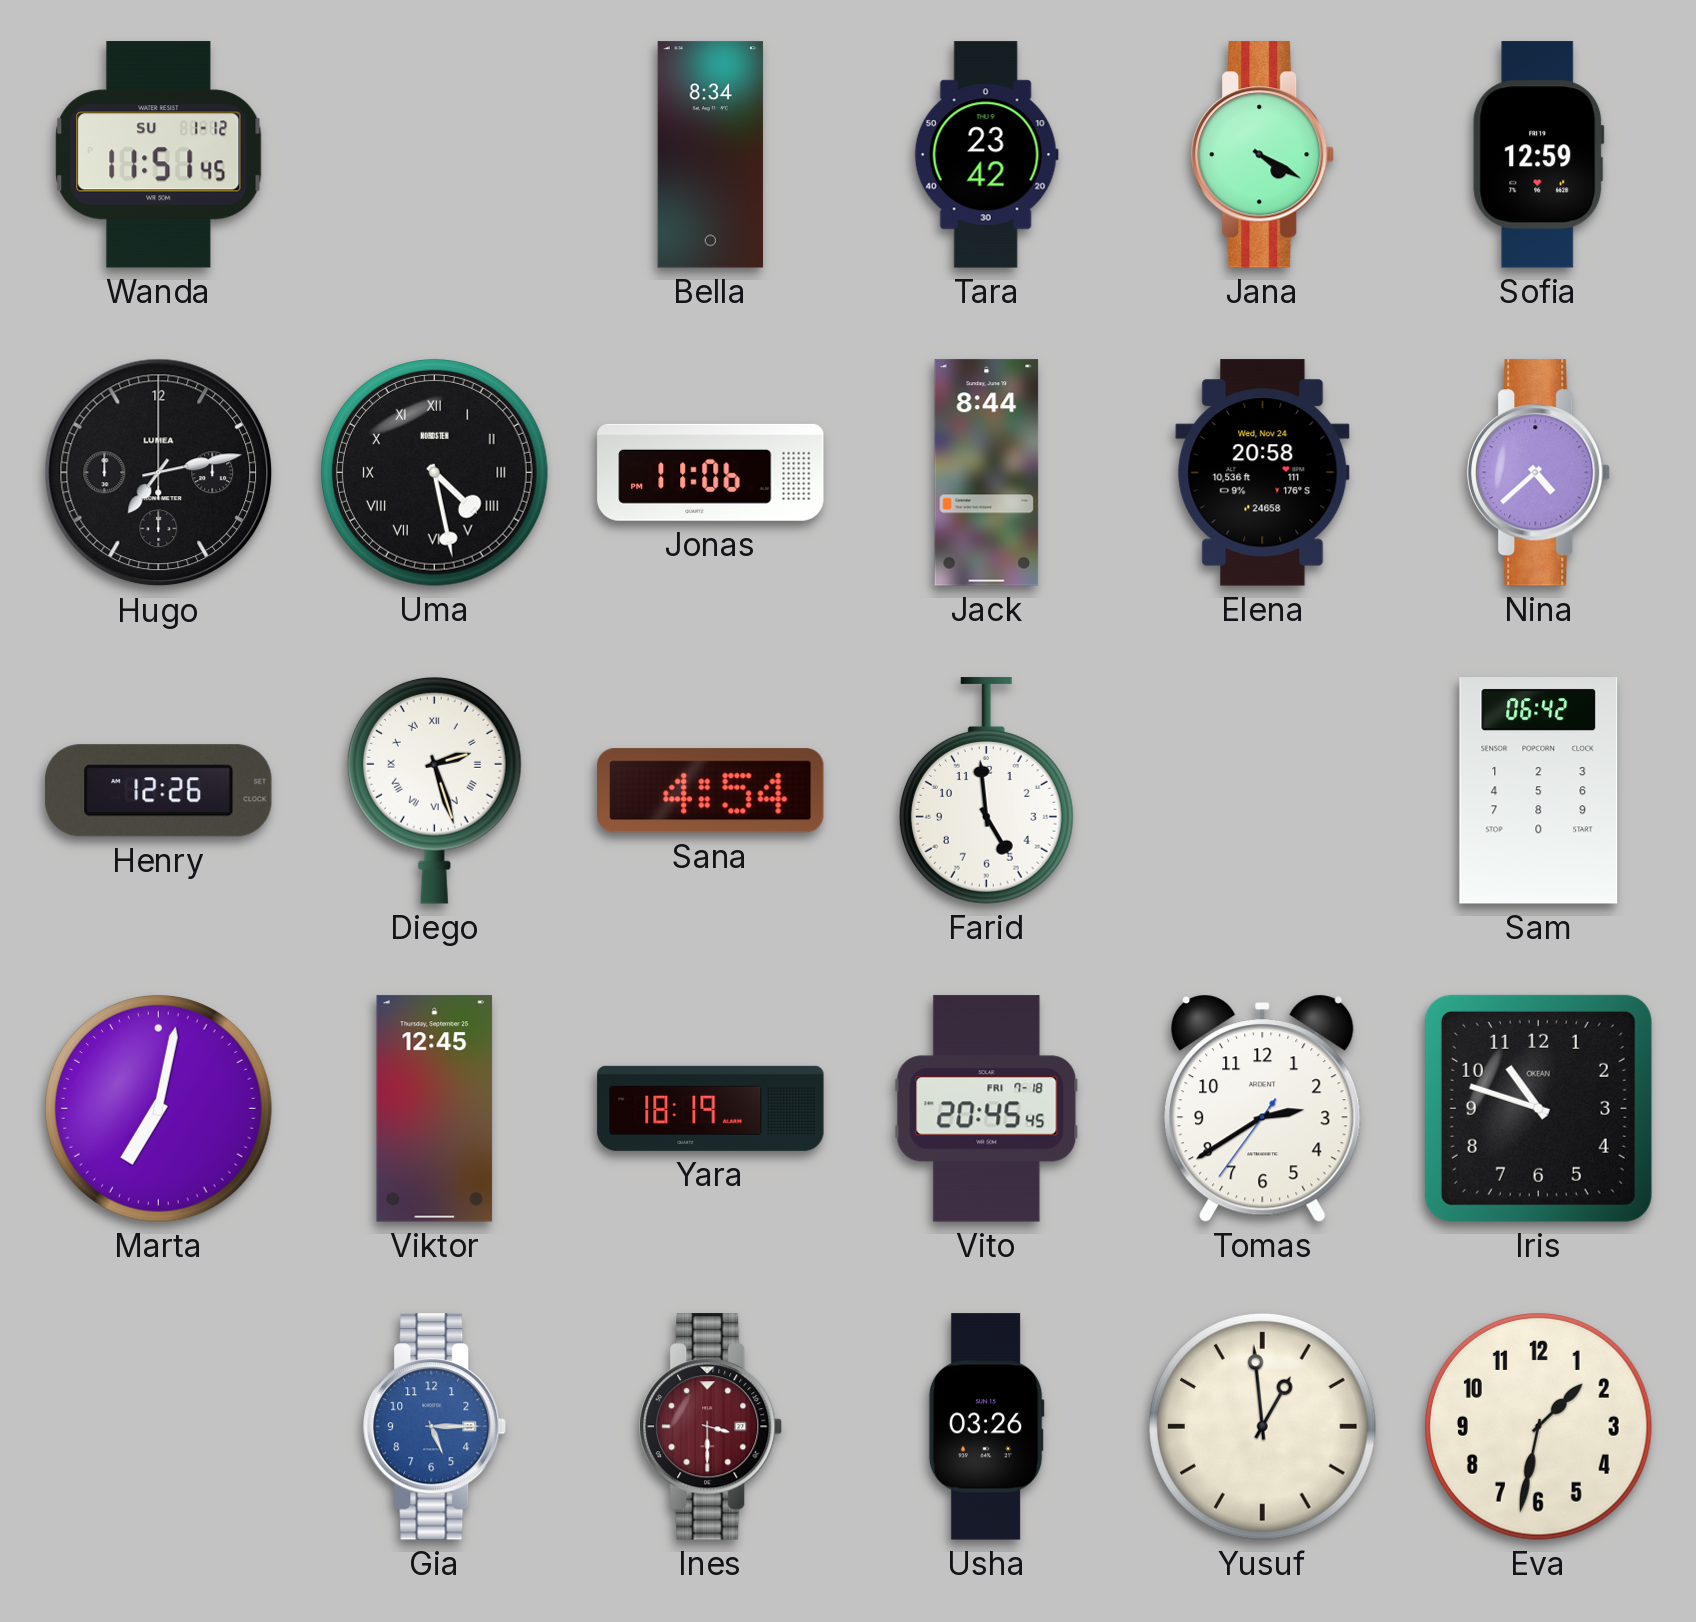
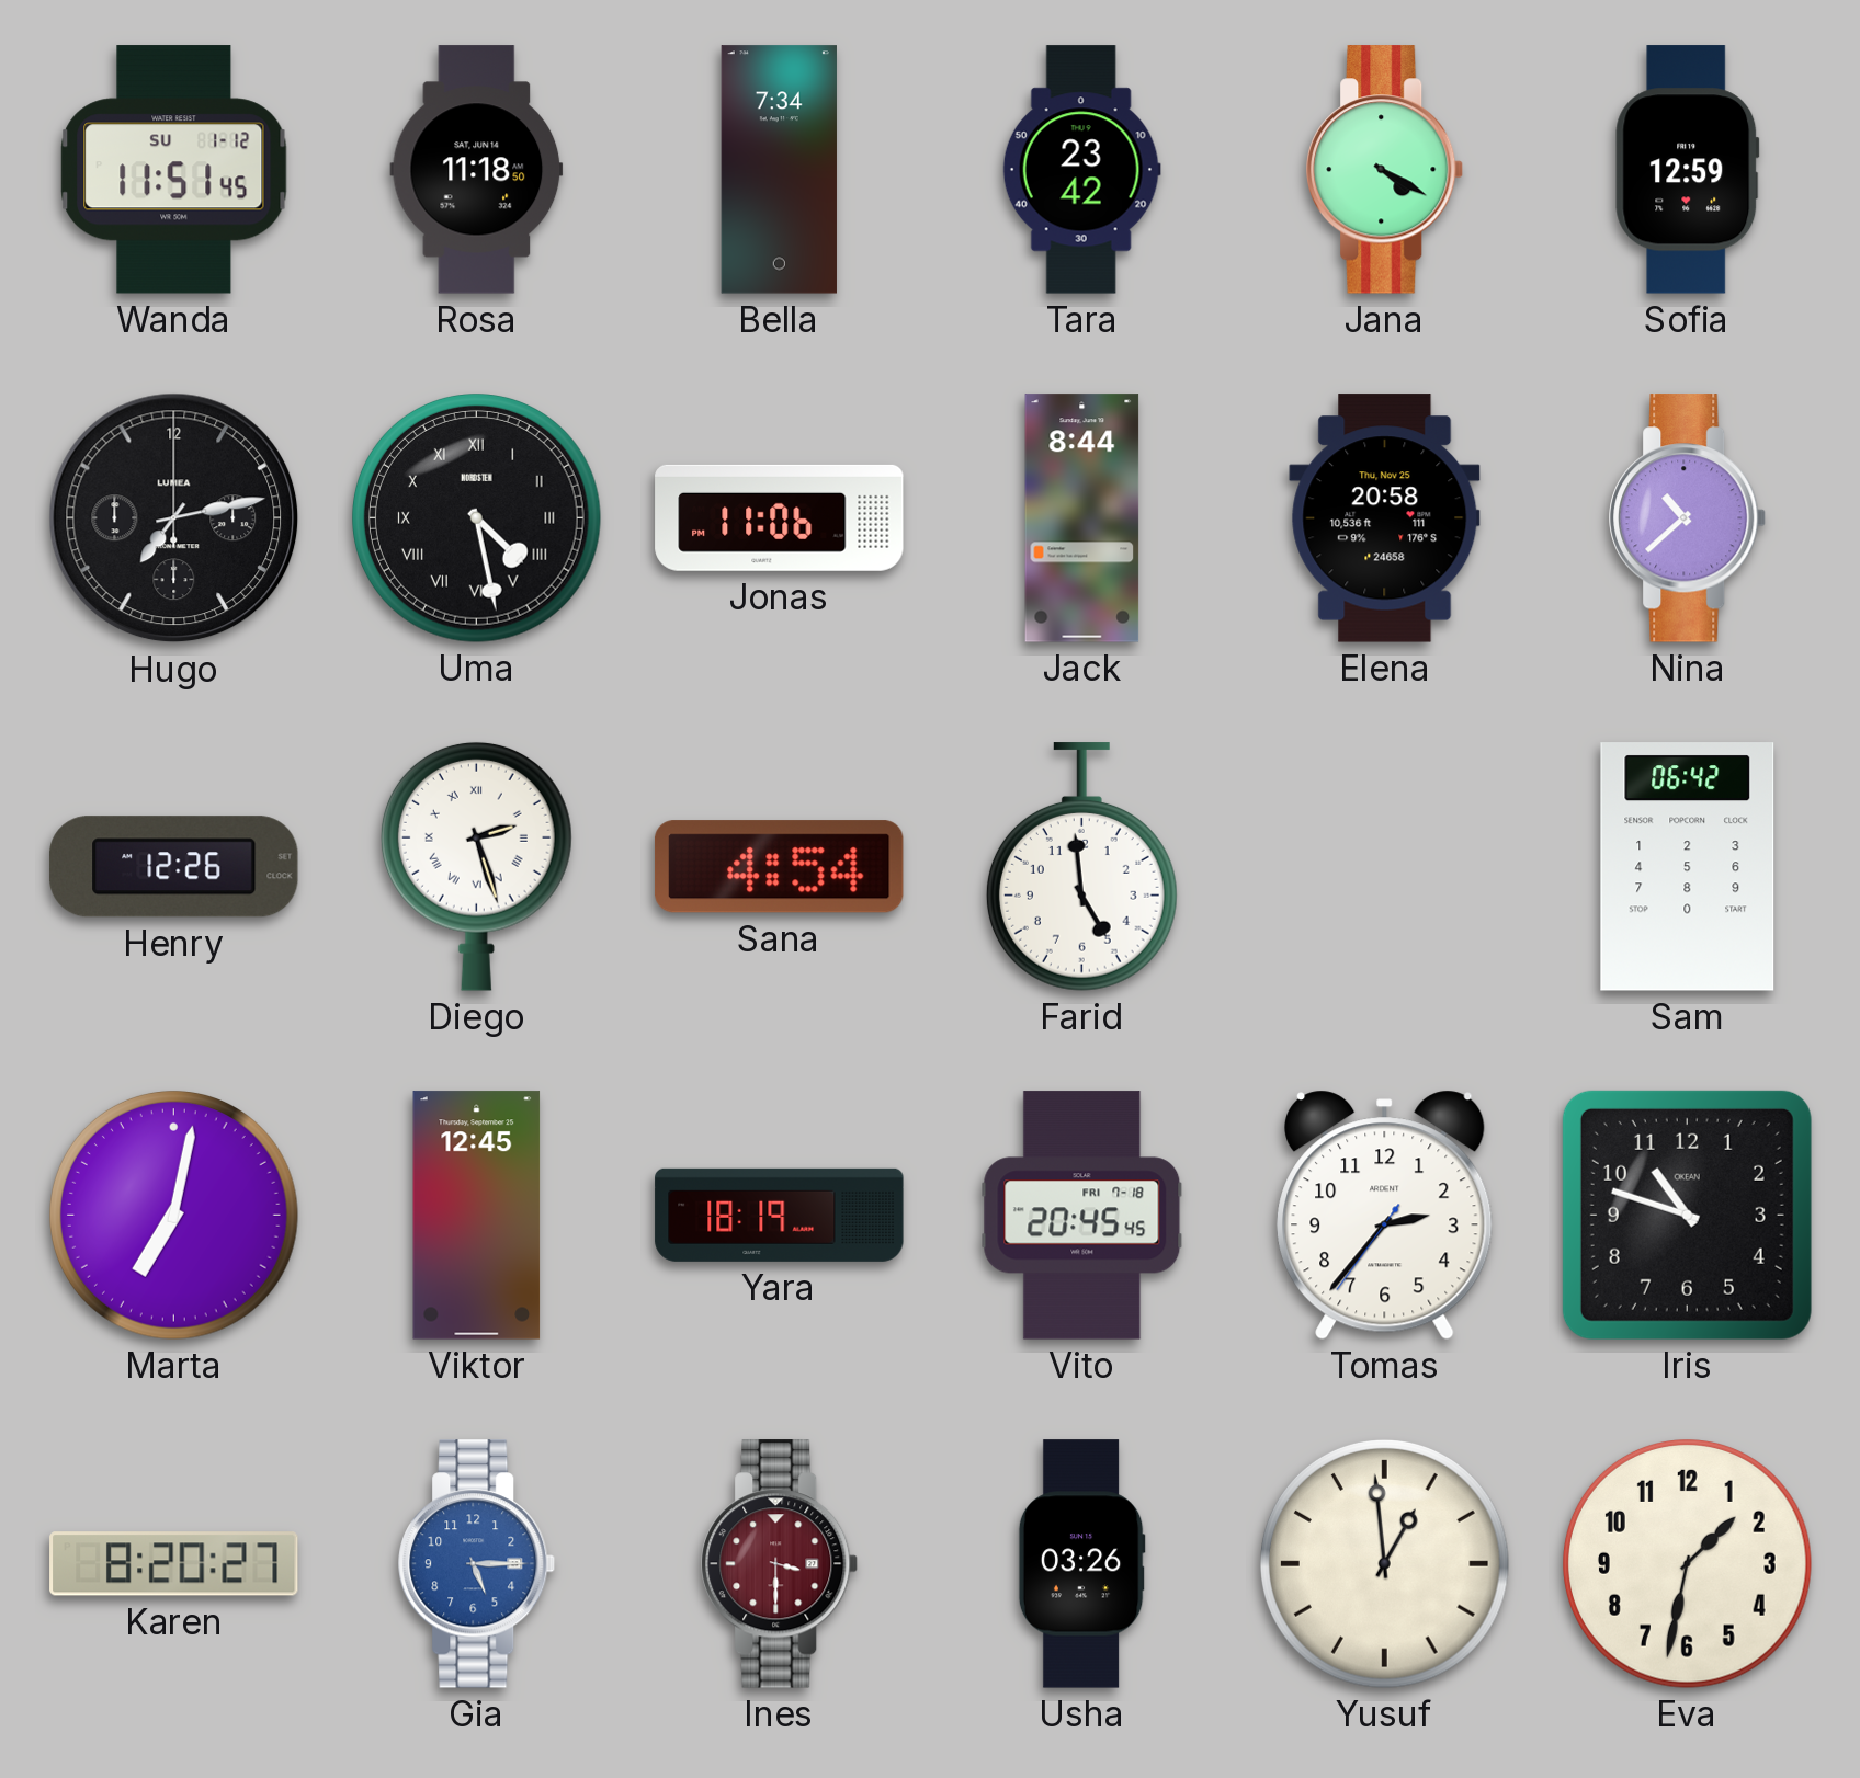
Rosa: none -> 11:18 (477, 170)
Bella: 8:34 -> 7:34 (779, 170)
Elena date: Wed, Nov 24 -> Thu, Nov 25 (1385, 518)
Nina: 4:38 -> 10:38 (1688, 518)
Tomas: 2:39 -> 2:36 (1385, 1215)
Karen: none -> 8:20 (174, 1564)
